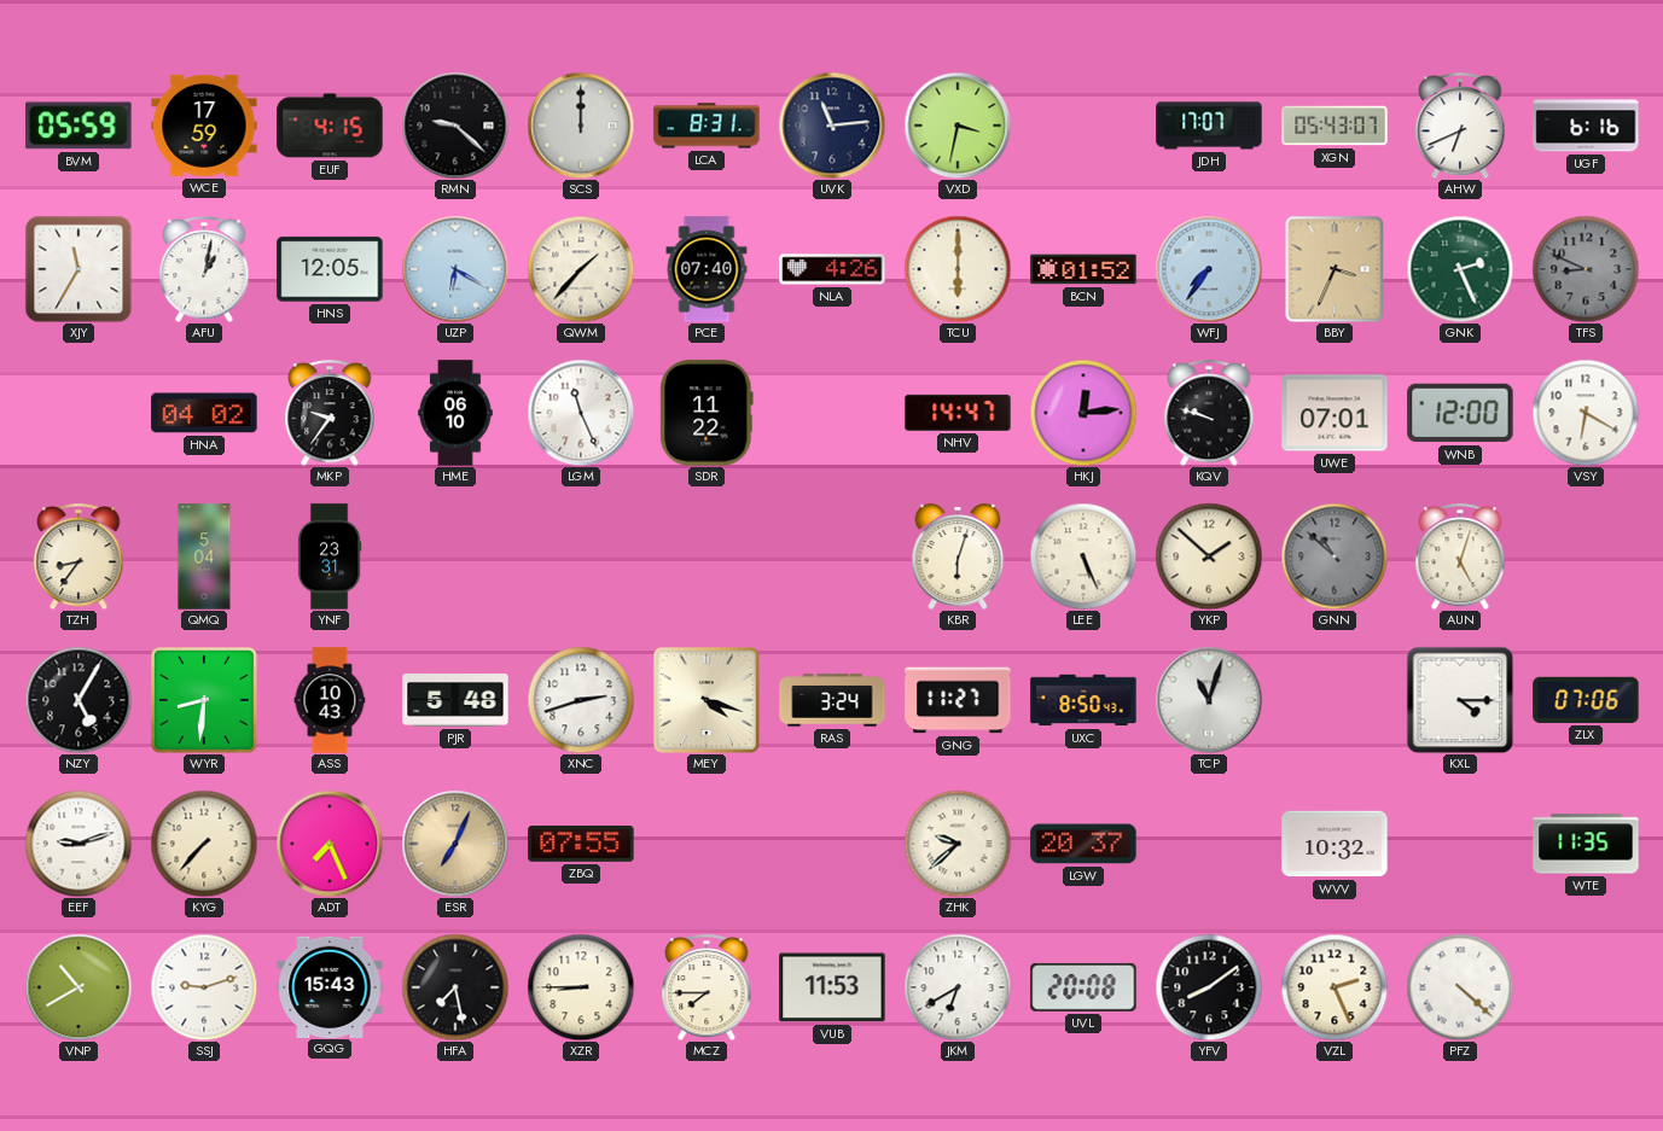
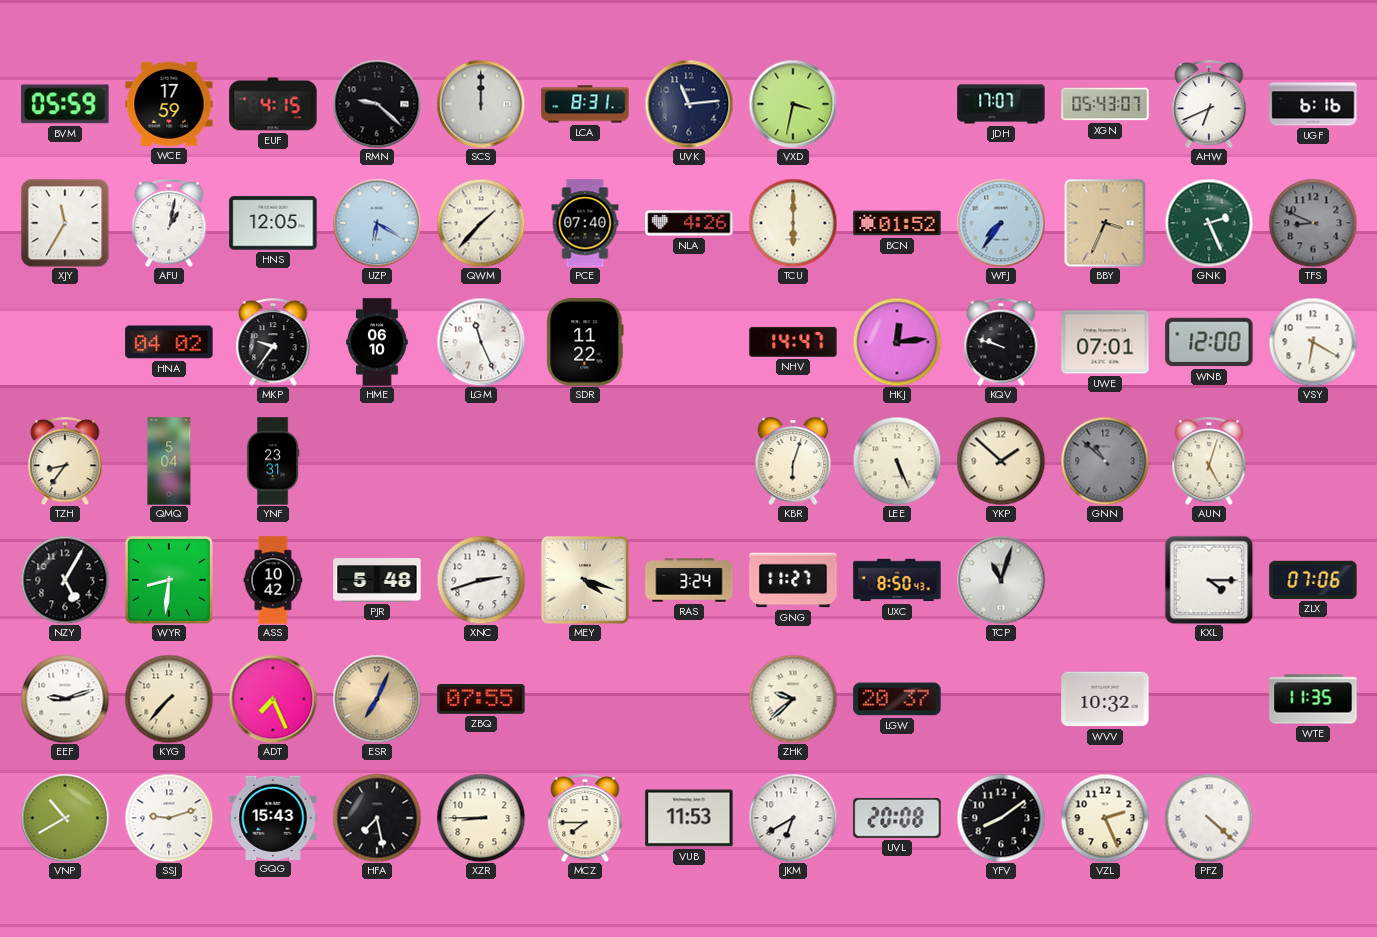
ASS: 10:43 -> 10:42 (273, 580)
